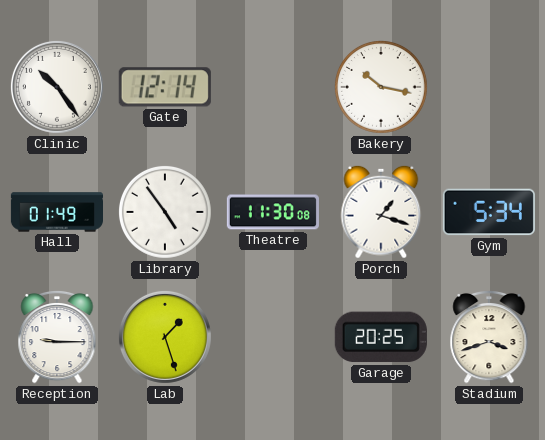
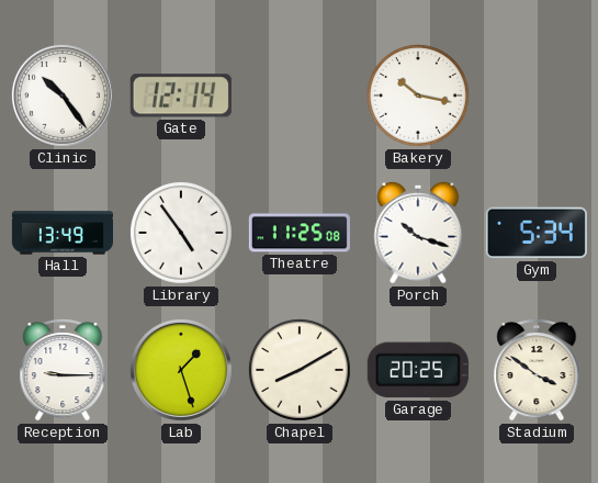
Hall: 01:49 -> 13:49 (61, 233)
Theatre: 11:30 -> 11:25 (300, 233)
Porch: 1:18 -> 10:18 (418, 233)
Chapel: none -> 8:10 (300, 370)
Stadium: 3:42 -> 3:51 (537, 370)
